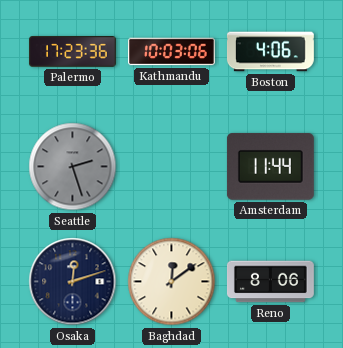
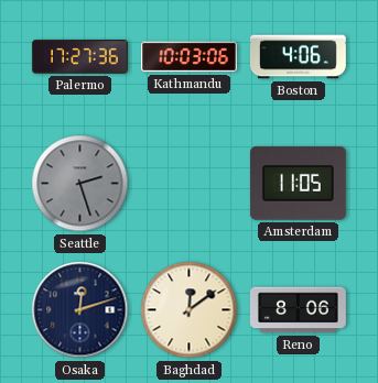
Palermo: 17:23 -> 17:27 (80, 57)
Amsterdam: 11:44 -> 11:05 (298, 184)
